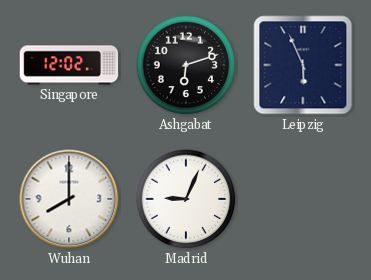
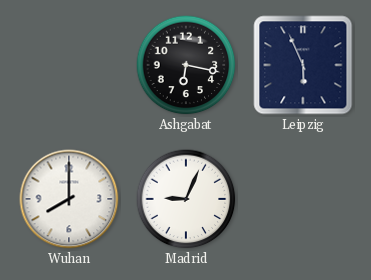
Singapore: 12:02 -> none (69, 65)
Ashgabat: 6:12 -> 6:17 (186, 65)
